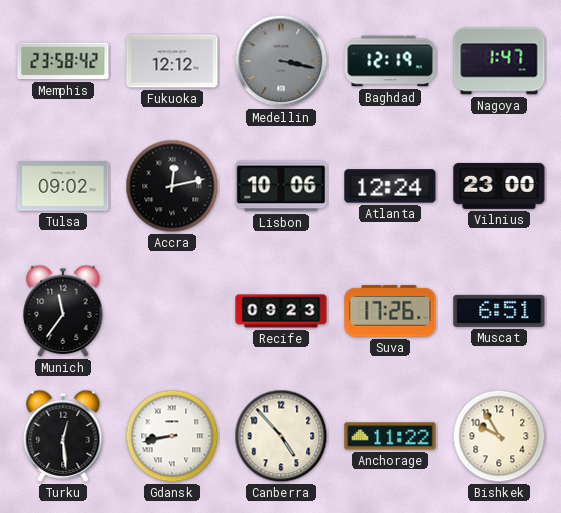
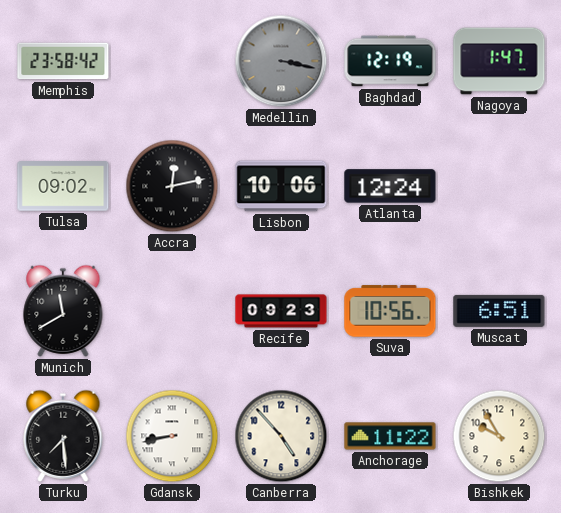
Fukuoka: 12:12 -> none (172, 61)
Vilnius: 23:00 -> none (499, 186)
Munich: 11:36 -> 11:40 (63, 311)
Suva: 17:26 -> 10:56 (390, 311)
Turku: 12:29 -> 7:29 (63, 436)
